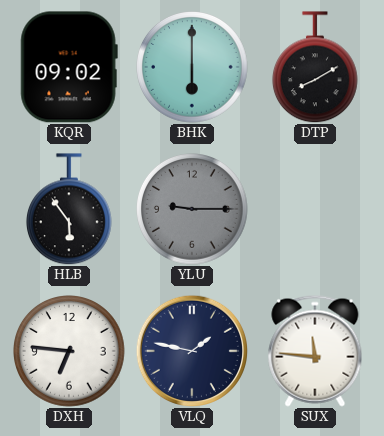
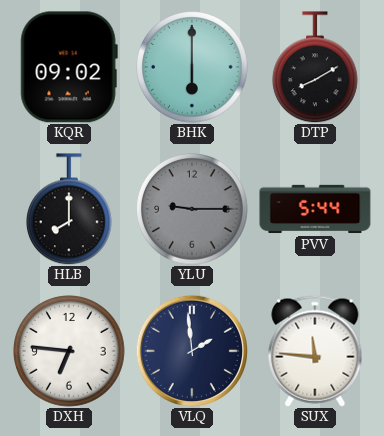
HLB: 5:54 -> 8:00 (69, 209)
PVV: none -> 5:44 (315, 209)
VLQ: 1:47 -> 1:59 (191, 350)
